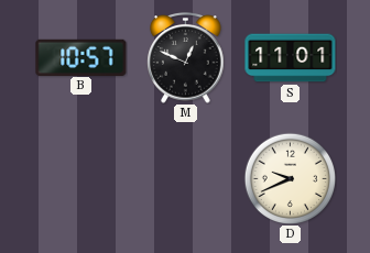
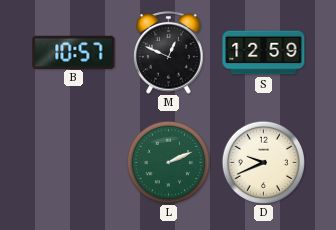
S: 11:01 -> 12:59 (264, 53)
L: none -> 2:11 (168, 162)
